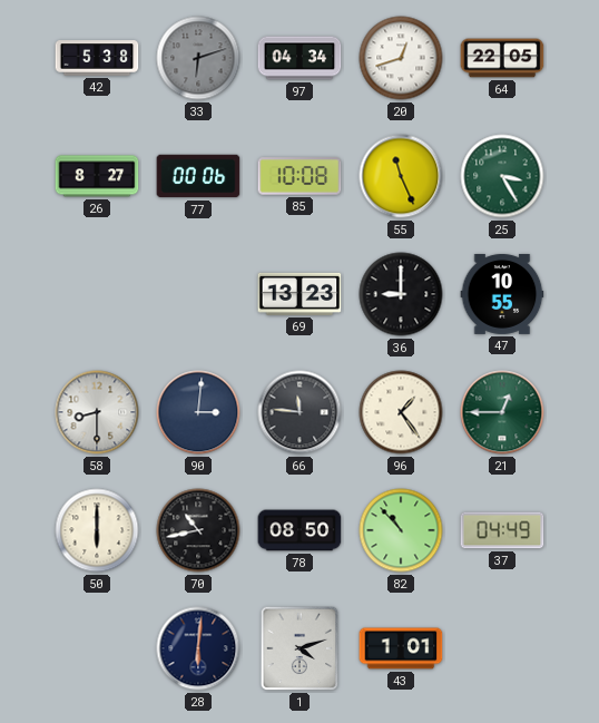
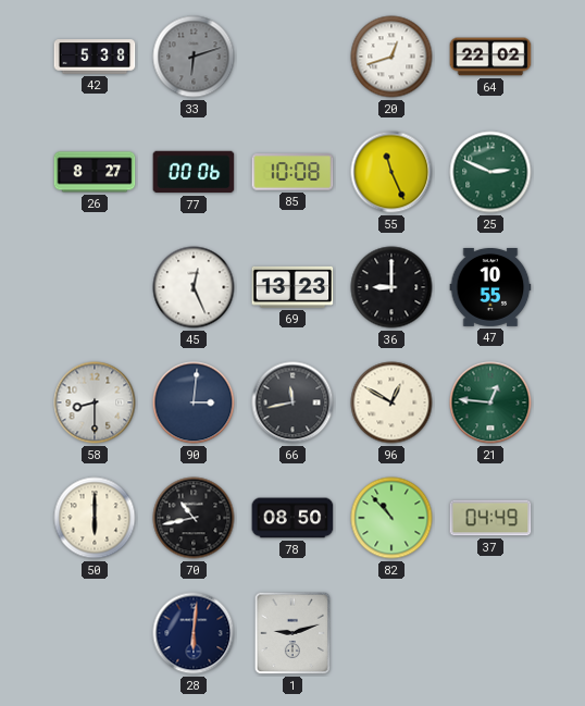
97: 04:34 -> none (299, 58)
64: 22:05 -> 22:02 (490, 57)
25: 3:25 -> 2:49 (490, 172)
45: none -> 12:26 (194, 287)
66: 11:46 -> 11:43 (292, 402)
96: 1:24 -> 12:50 (391, 402)
21: 12:45 -> 12:46 (490, 402)
1: 4:12 -> 9:12 (292, 633)
43: 1:01 -> none (401, 648)
